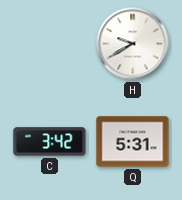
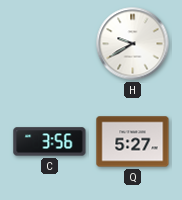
C: 3:42 -> 3:56 (50, 142)
Q: 5:31 -> 5:27 (133, 142)
